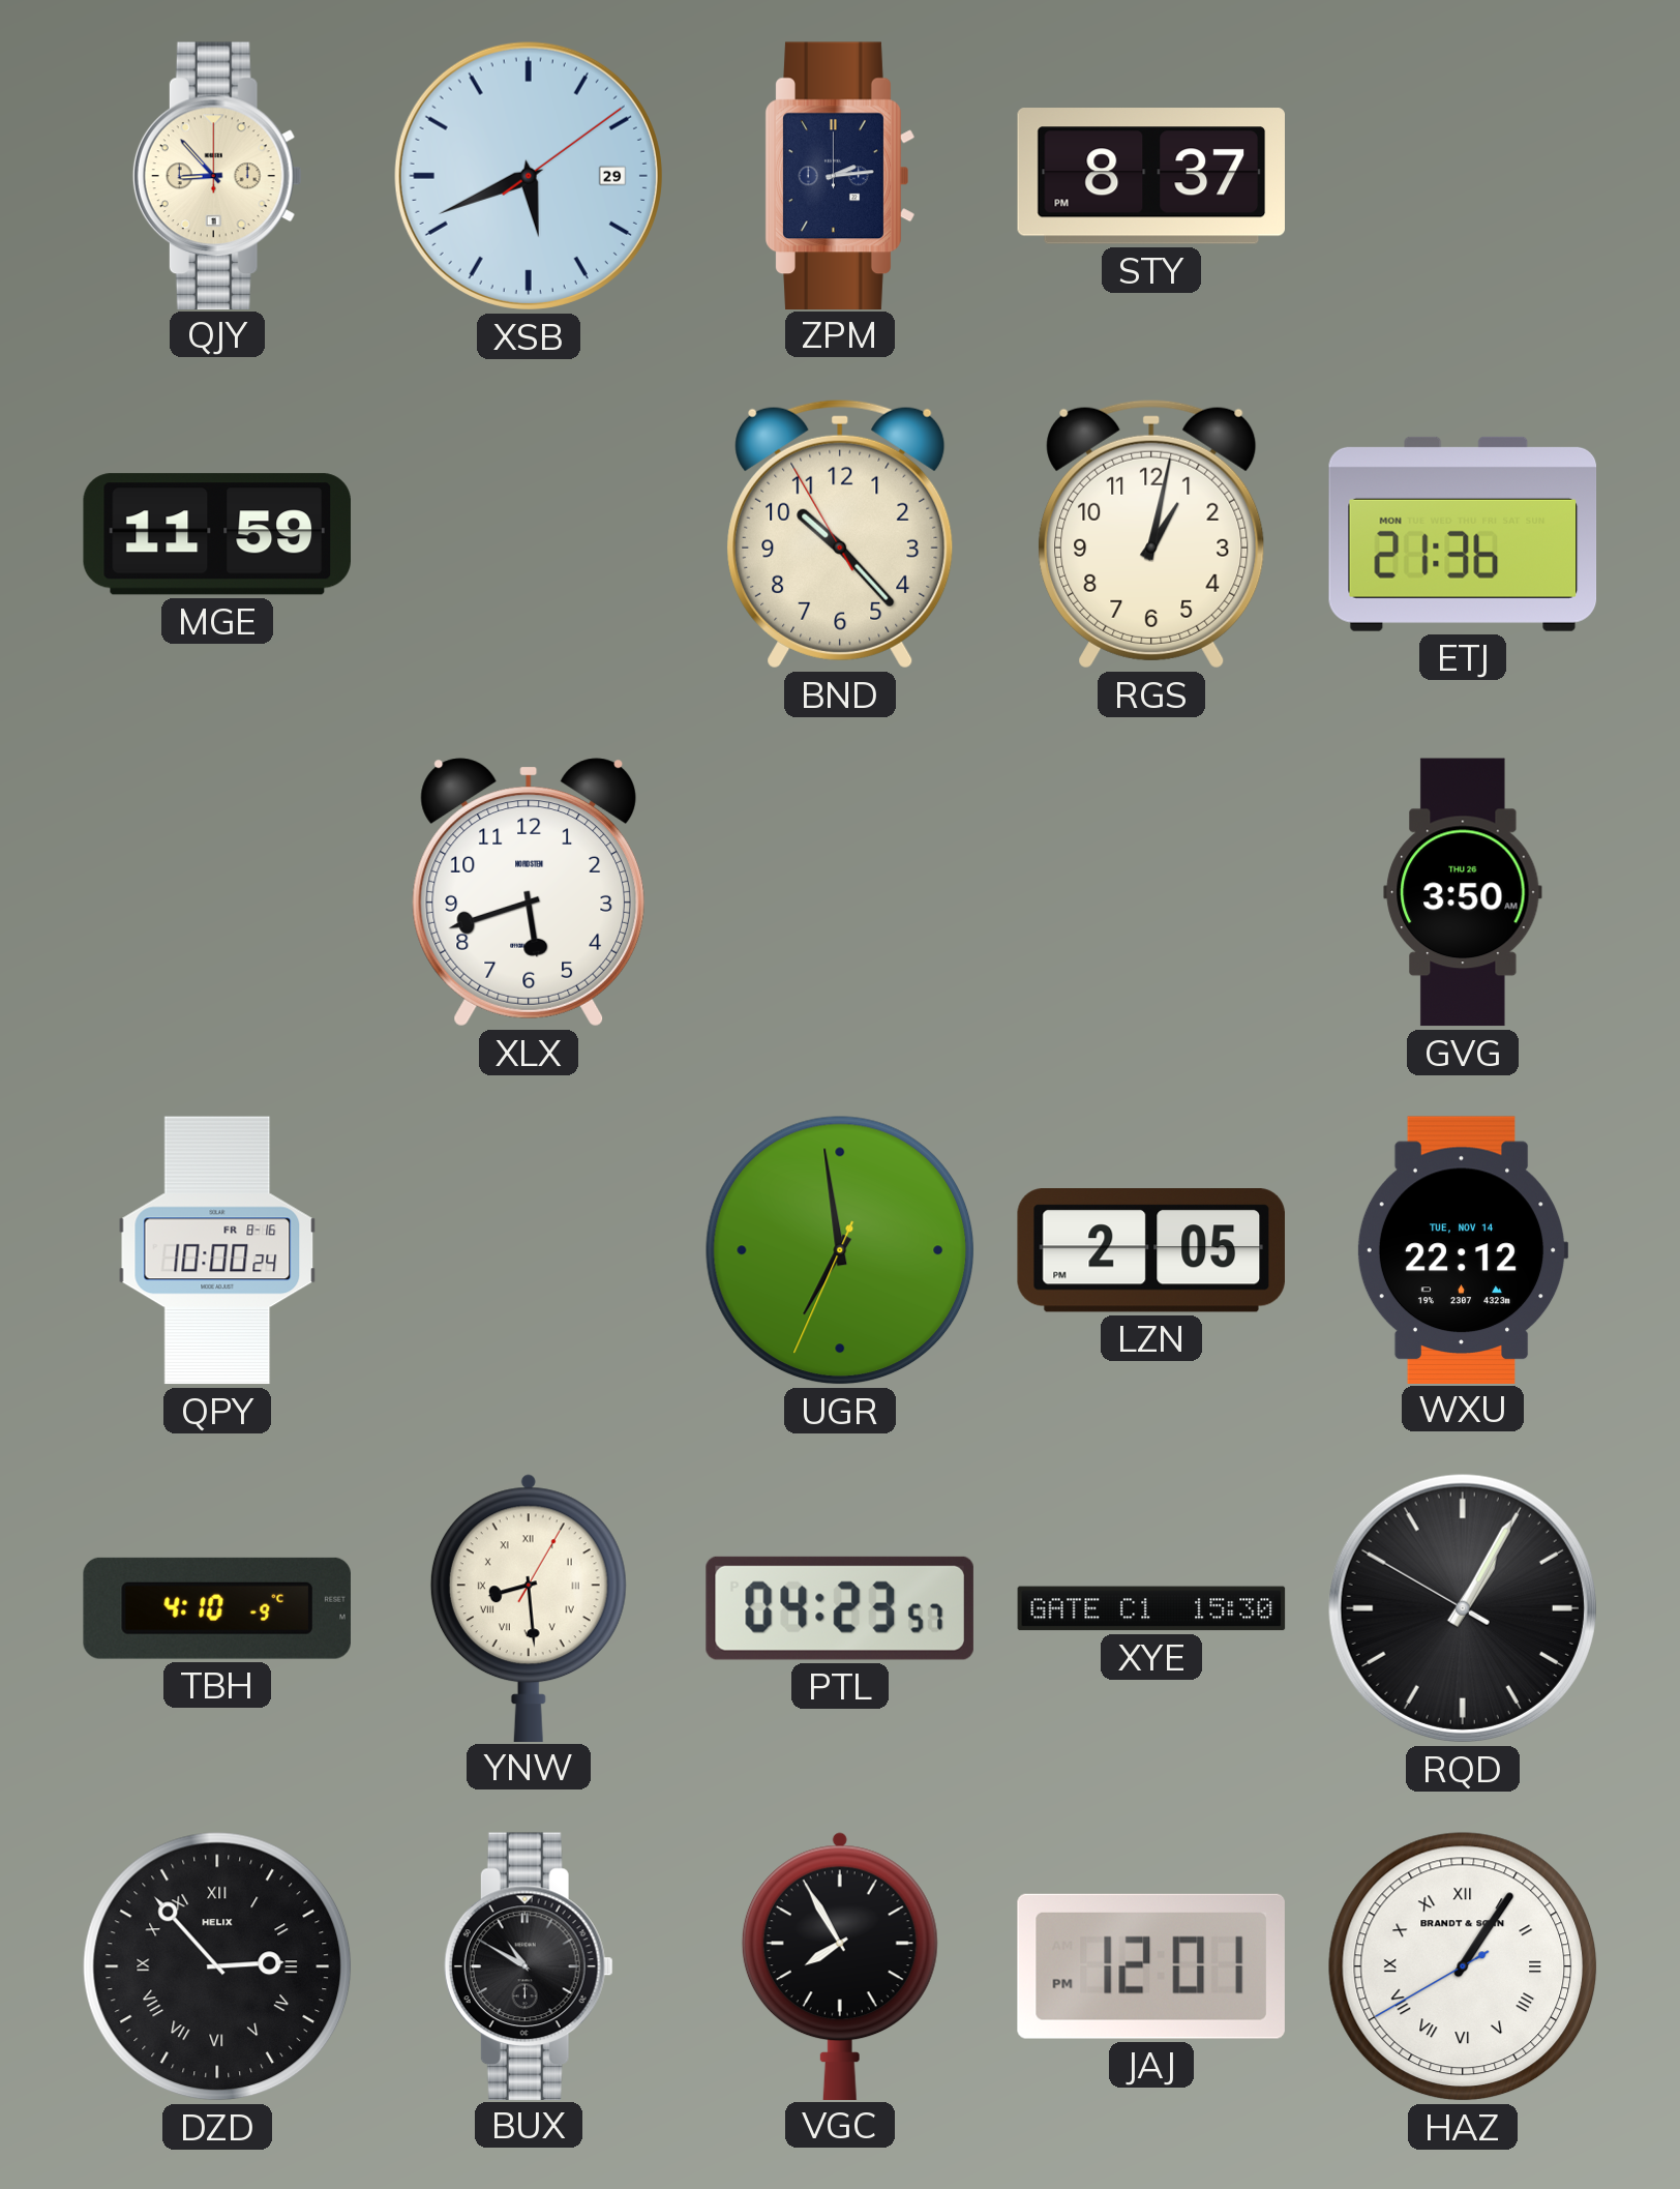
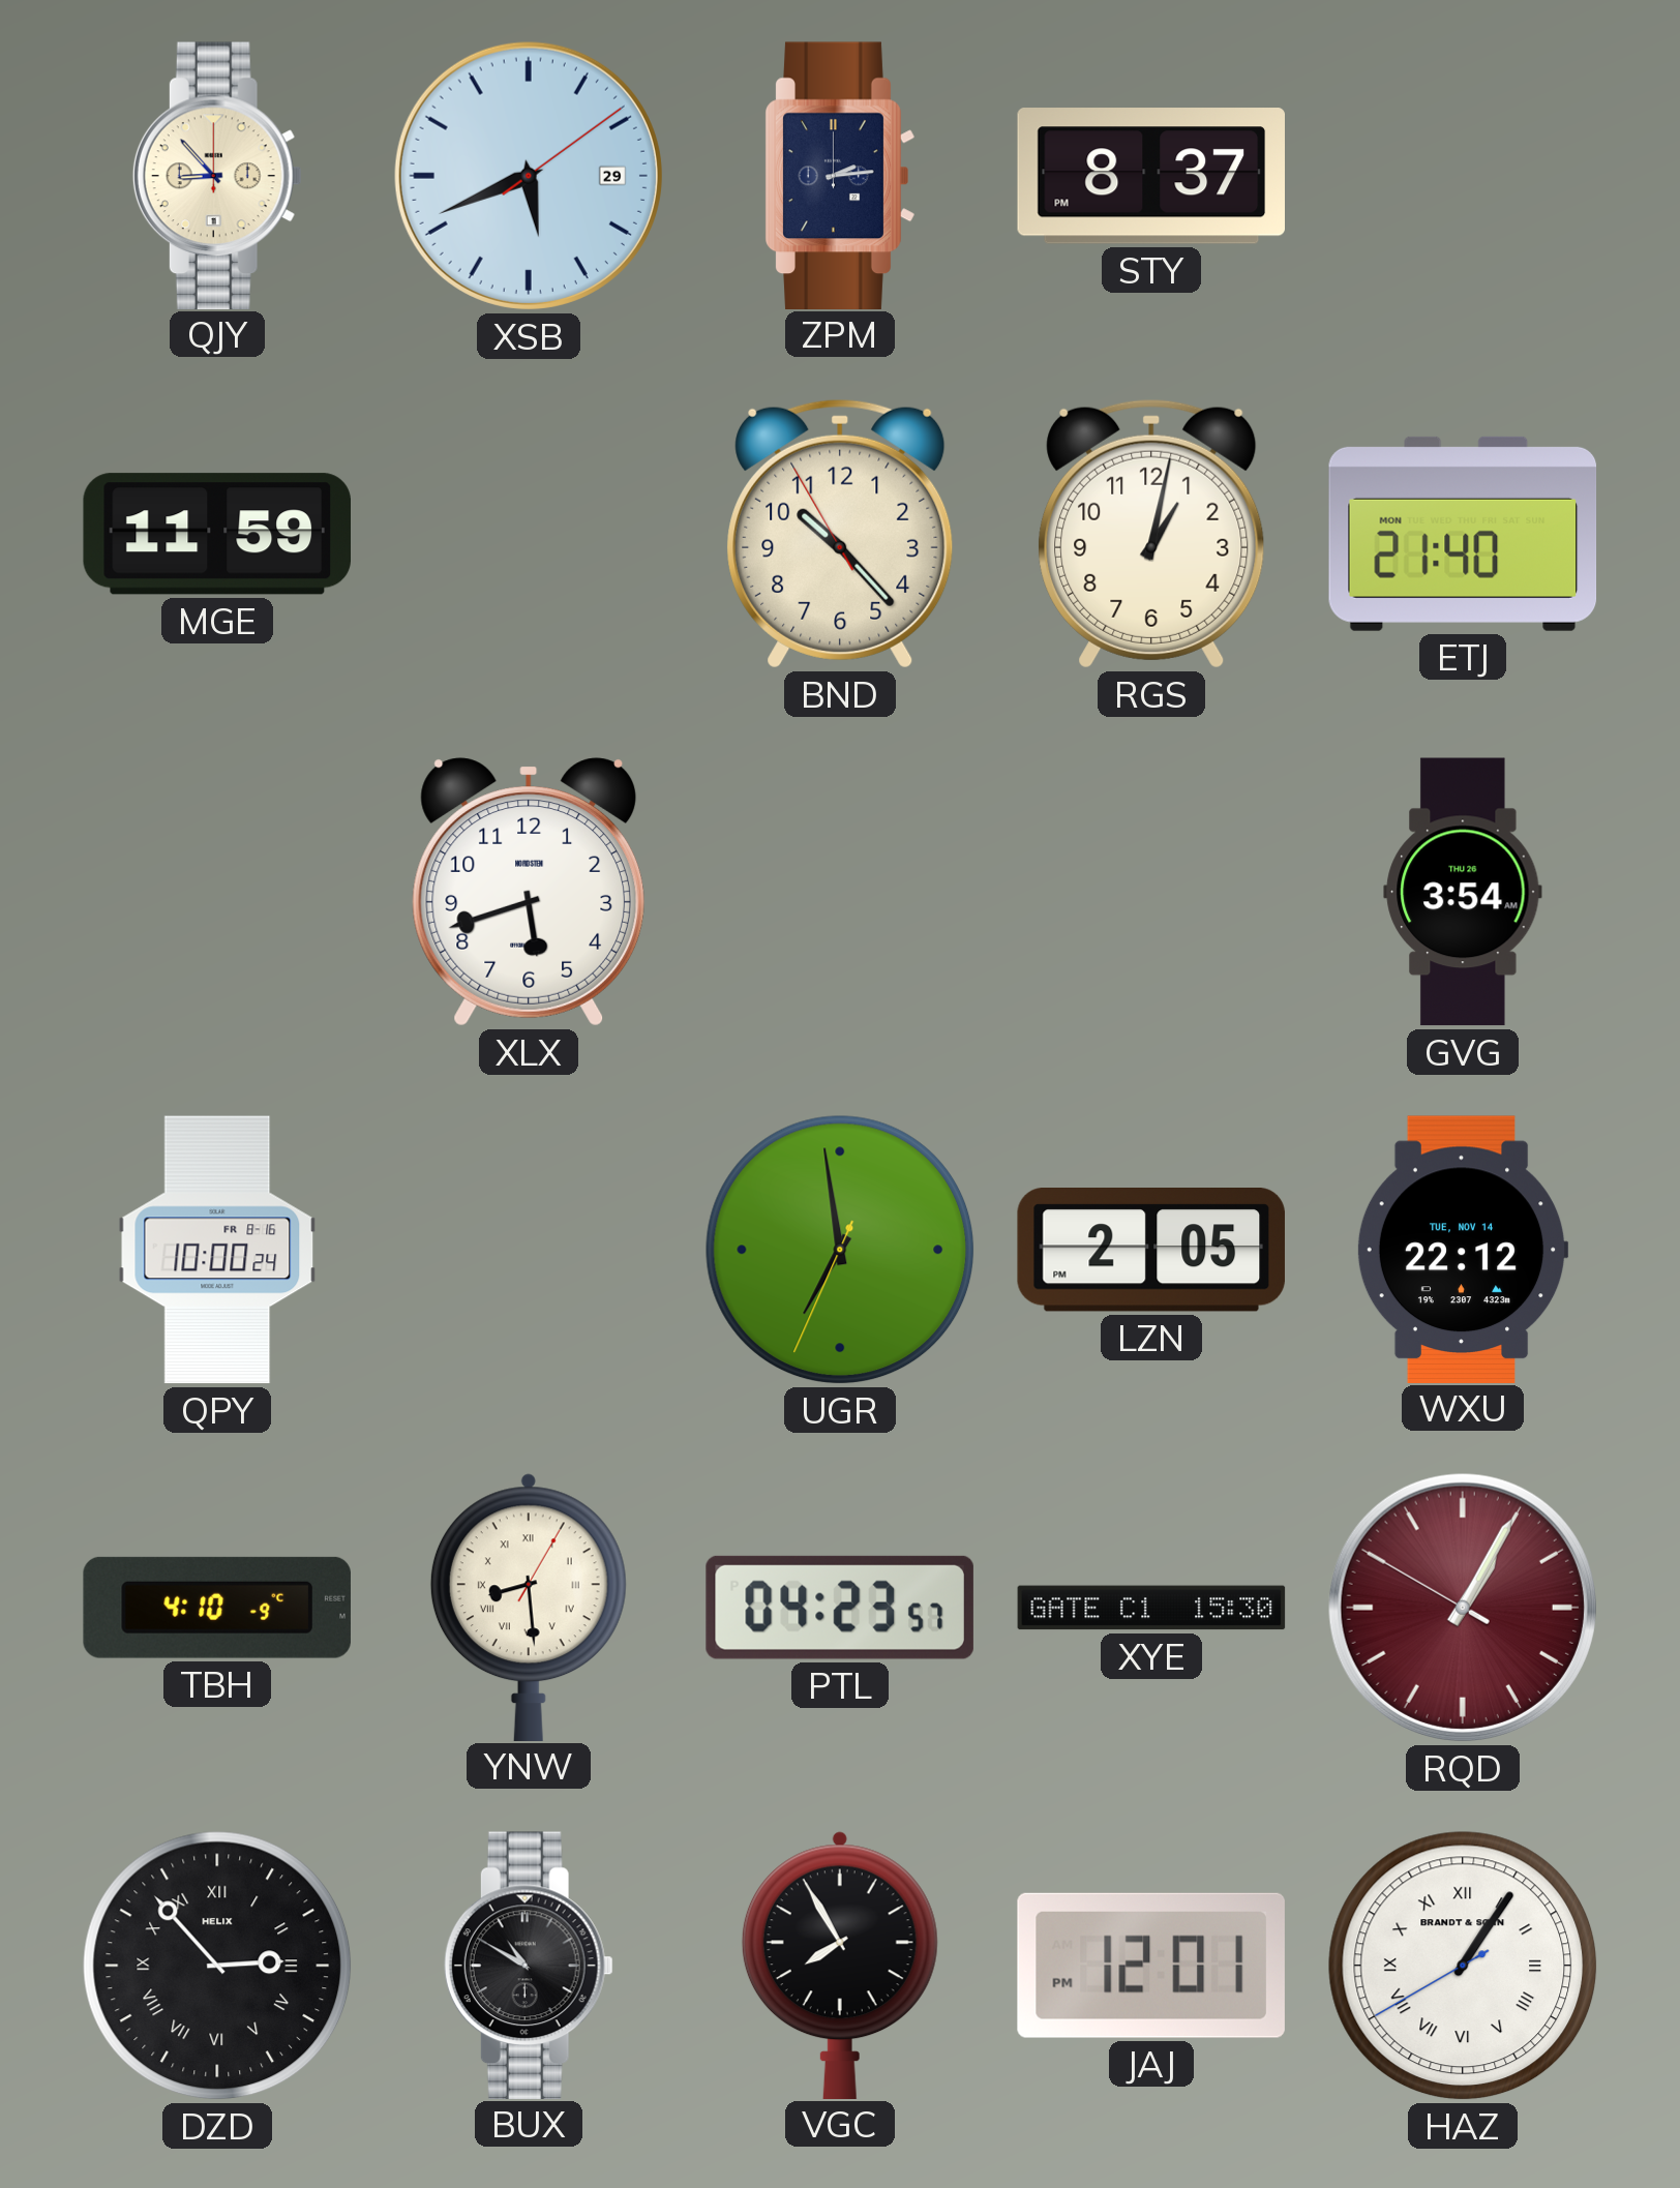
ETJ: 21:36 -> 21:40 (1463, 534)
GVG: 3:50 -> 3:54 (1463, 892)
RQD dial: black -> burgundy (1463, 1608)
